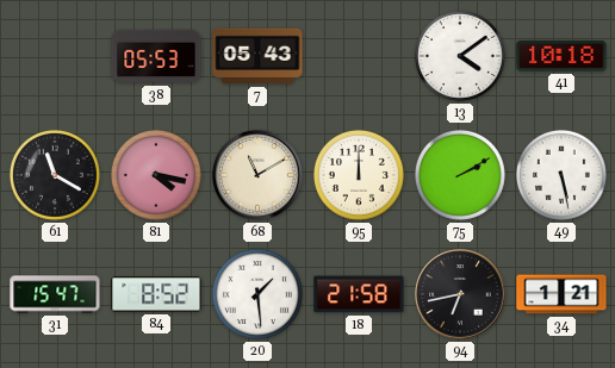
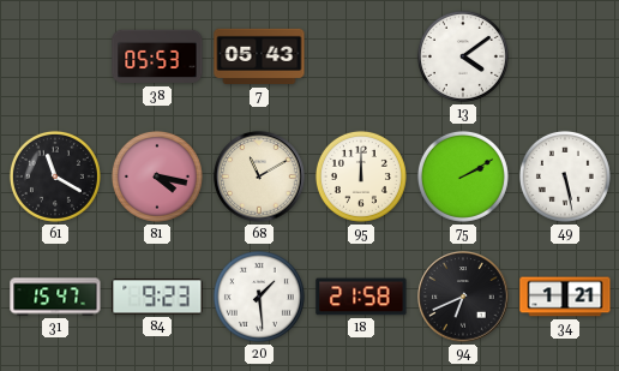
41: 10:18 -> none (561, 56)
84: 8:52 -> 9:23 (157, 297)
94: 6:43 -> 6:41 (463, 297)
